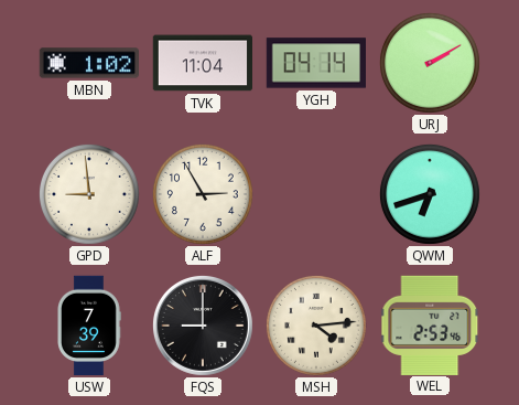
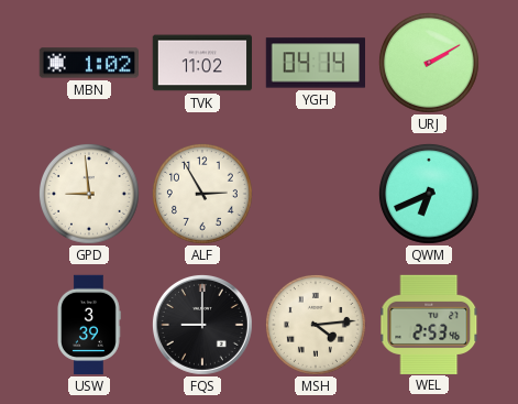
TVK: 11:04 -> 11:02 (201, 63)
QWM: 6:42 -> 6:41 (430, 195)
USW: 7:39 -> 3:39 (89, 325)
